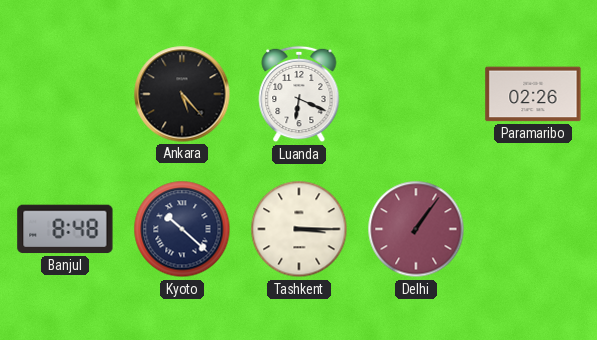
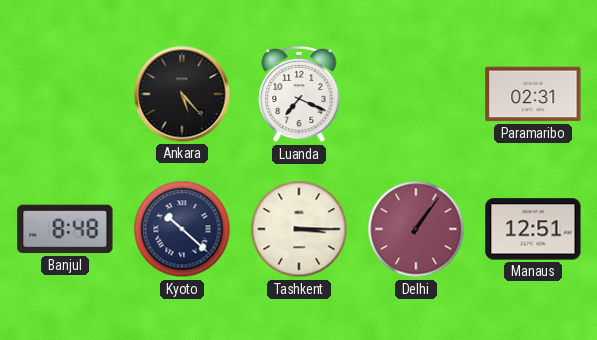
Luanda: 6:19 -> 7:19 (299, 94)
Paramaribo: 02:26 -> 02:31 (533, 94)
Manaus: none -> 12:51 (533, 229)
